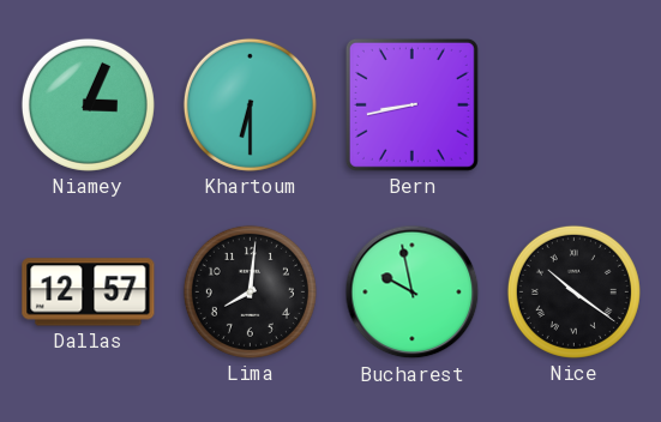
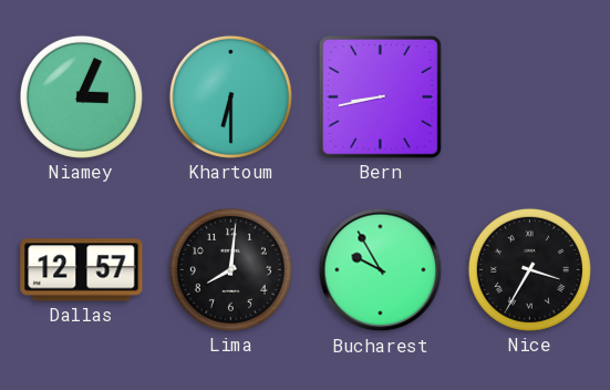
Bucharest: 9:58 -> 9:55 (381, 270)
Nice: 10:21 -> 3:35 (529, 269)
